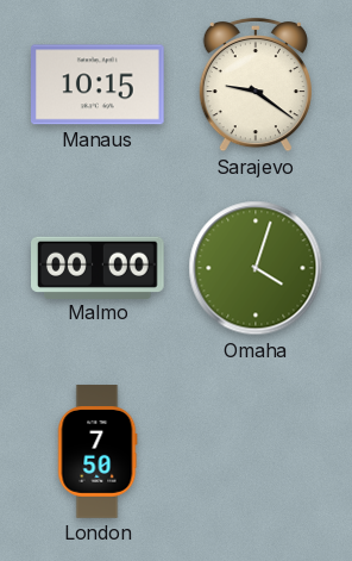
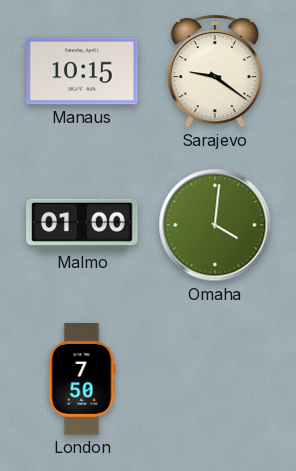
Malmo: 00:00 -> 01:00 (83, 224)
Omaha: 4:03 -> 4:01 (215, 225)
